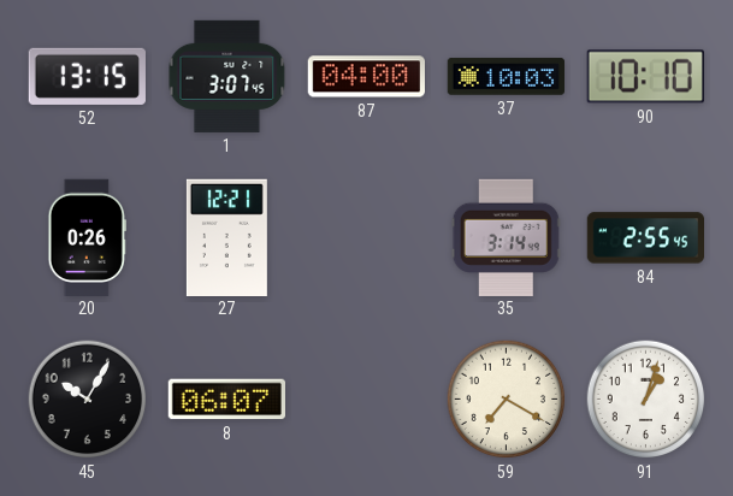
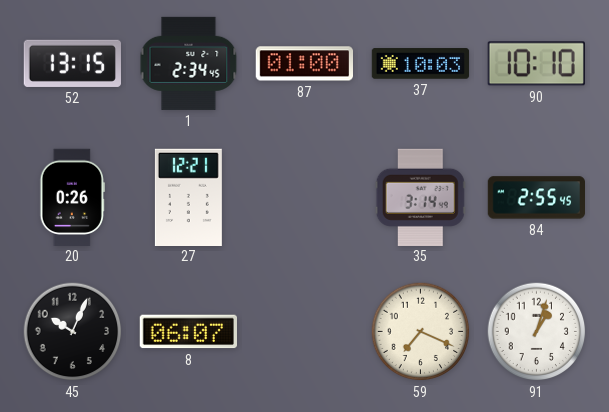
1: 3:07 -> 2:34 (189, 63)
87: 04:00 -> 01:00 (304, 64)
45: 10:05 -> 10:04 (73, 332)
59: 7:20 -> 7:19 (421, 332)
